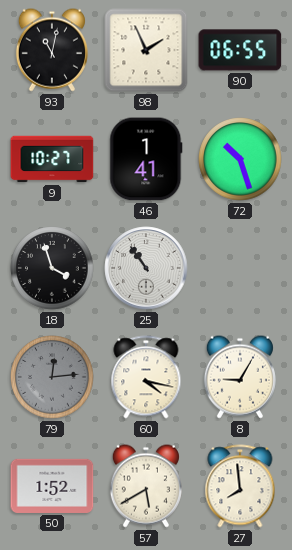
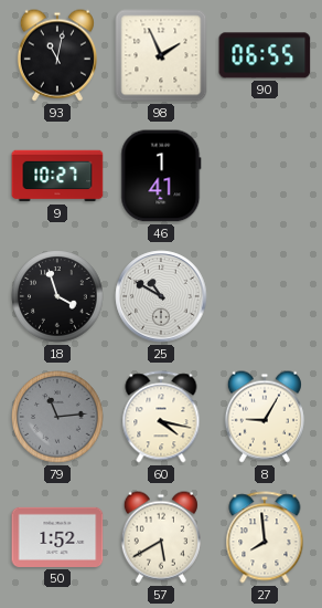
72: 10:27 -> none (240, 159)
25: 10:54 -> 10:50 (161, 296)
79: 12:14 -> 11:14 (57, 417)
